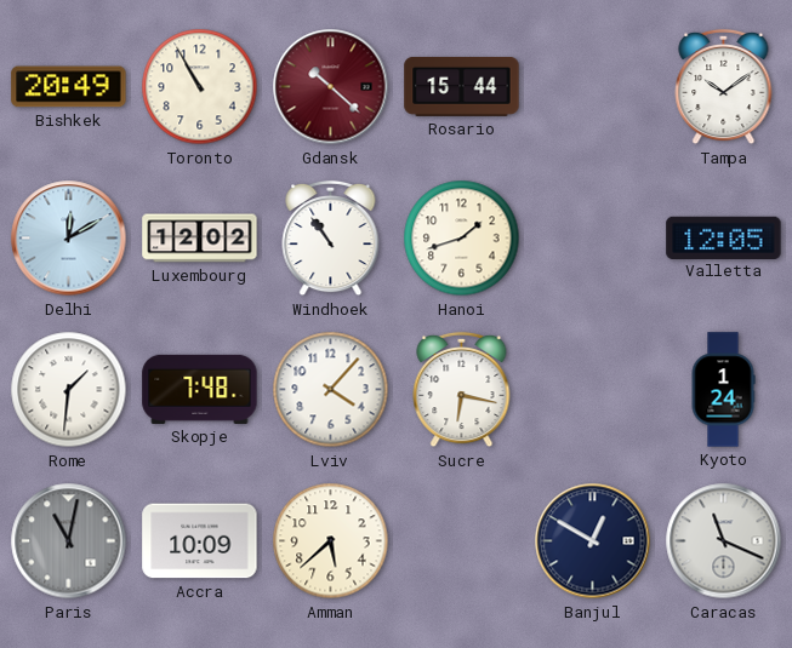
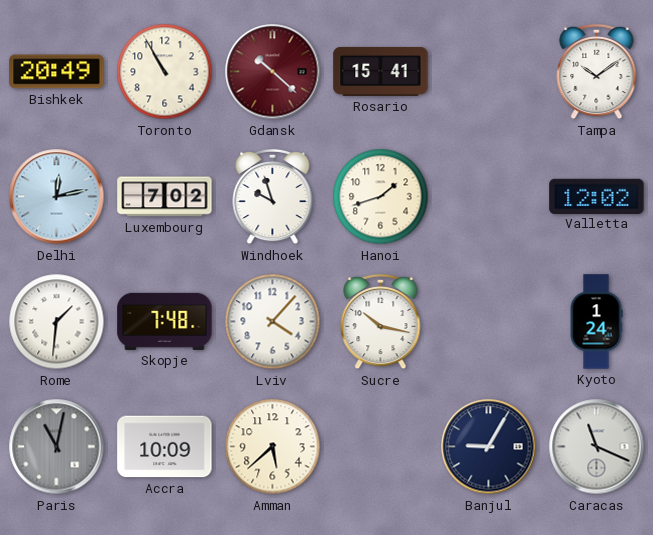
Rosario: 15:44 -> 15:41 (381, 71)
Delhi: 12:10 -> 12:13 (57, 197)
Luxembourg: 12:02 -> 7:02 (165, 197)
Windhoek: 10:54 -> 9:57 (273, 197)
Valletta: 12:05 -> 12:02 (597, 196)
Sucre: 6:17 -> 10:17 (381, 322)
Banjul: 12:50 -> 9:05 (489, 447)
